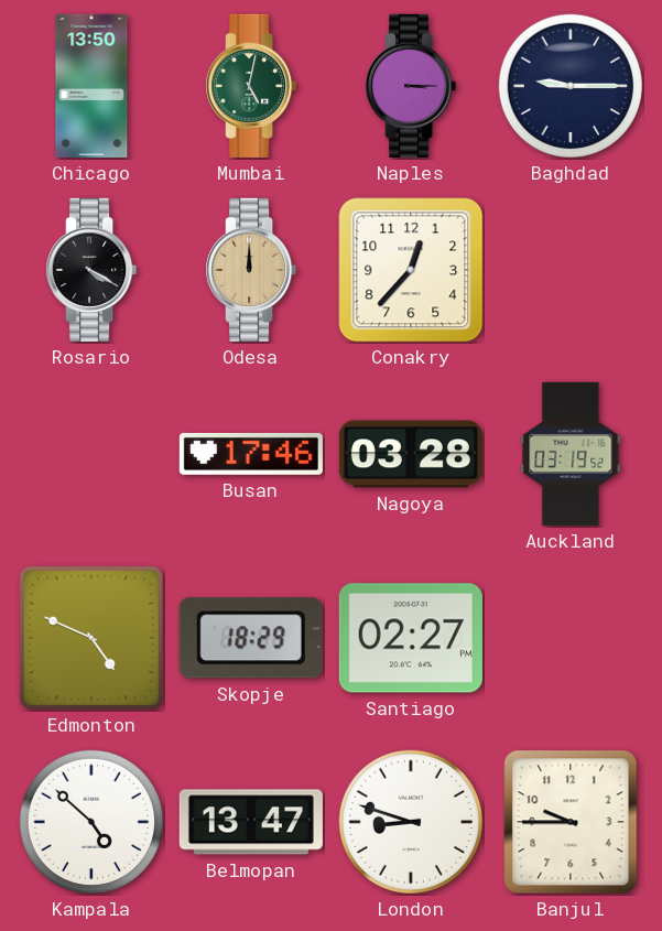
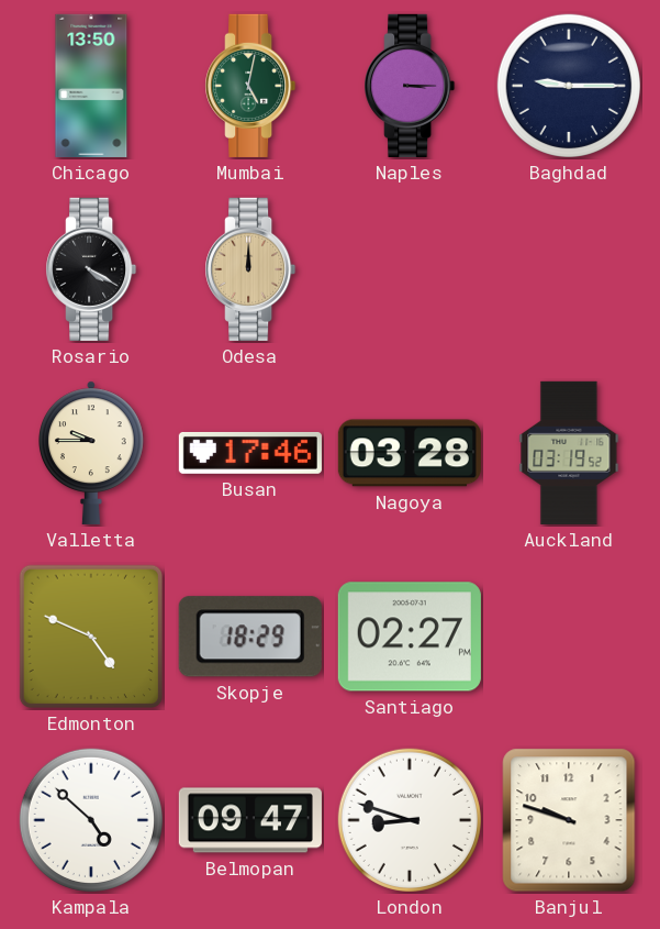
Conakry: 12:37 -> none (411, 270)
Valletta: none -> 9:45 (92, 453)
Belmopan: 13:47 -> 09:47 (250, 820)
Banjul: 9:45 -> 9:48 (569, 820)
